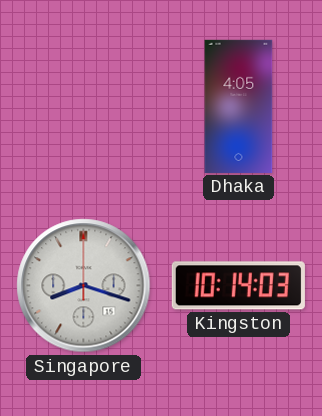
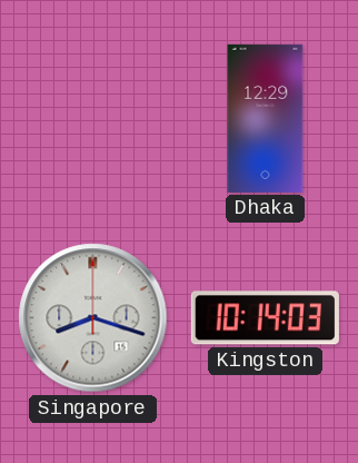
Dhaka: 4:05 -> 12:29 (266, 118)
